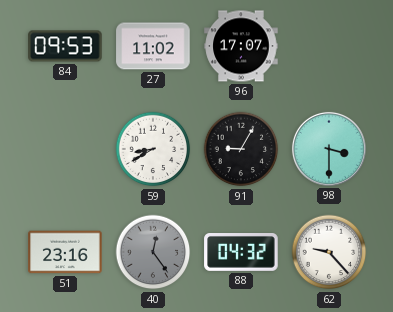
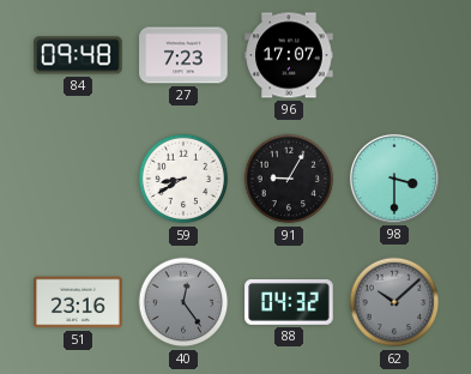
84: 09:53 -> 09:48 (78, 55)
27: 11:02 -> 7:23 (183, 55)
62: 9:23 -> 10:08 (394, 302)
62 dial: white -> grey (394, 302)
